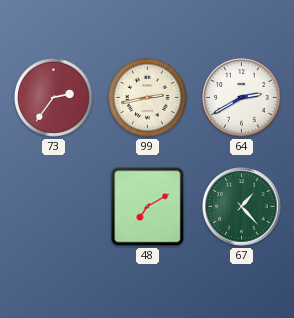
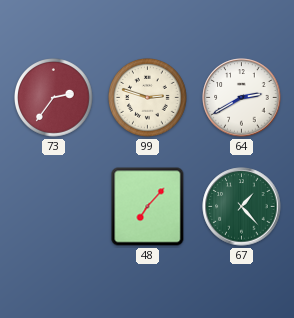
99: 2:43 -> 2:48 (148, 98)
48: 7:10 -> 7:07 (148, 207)
